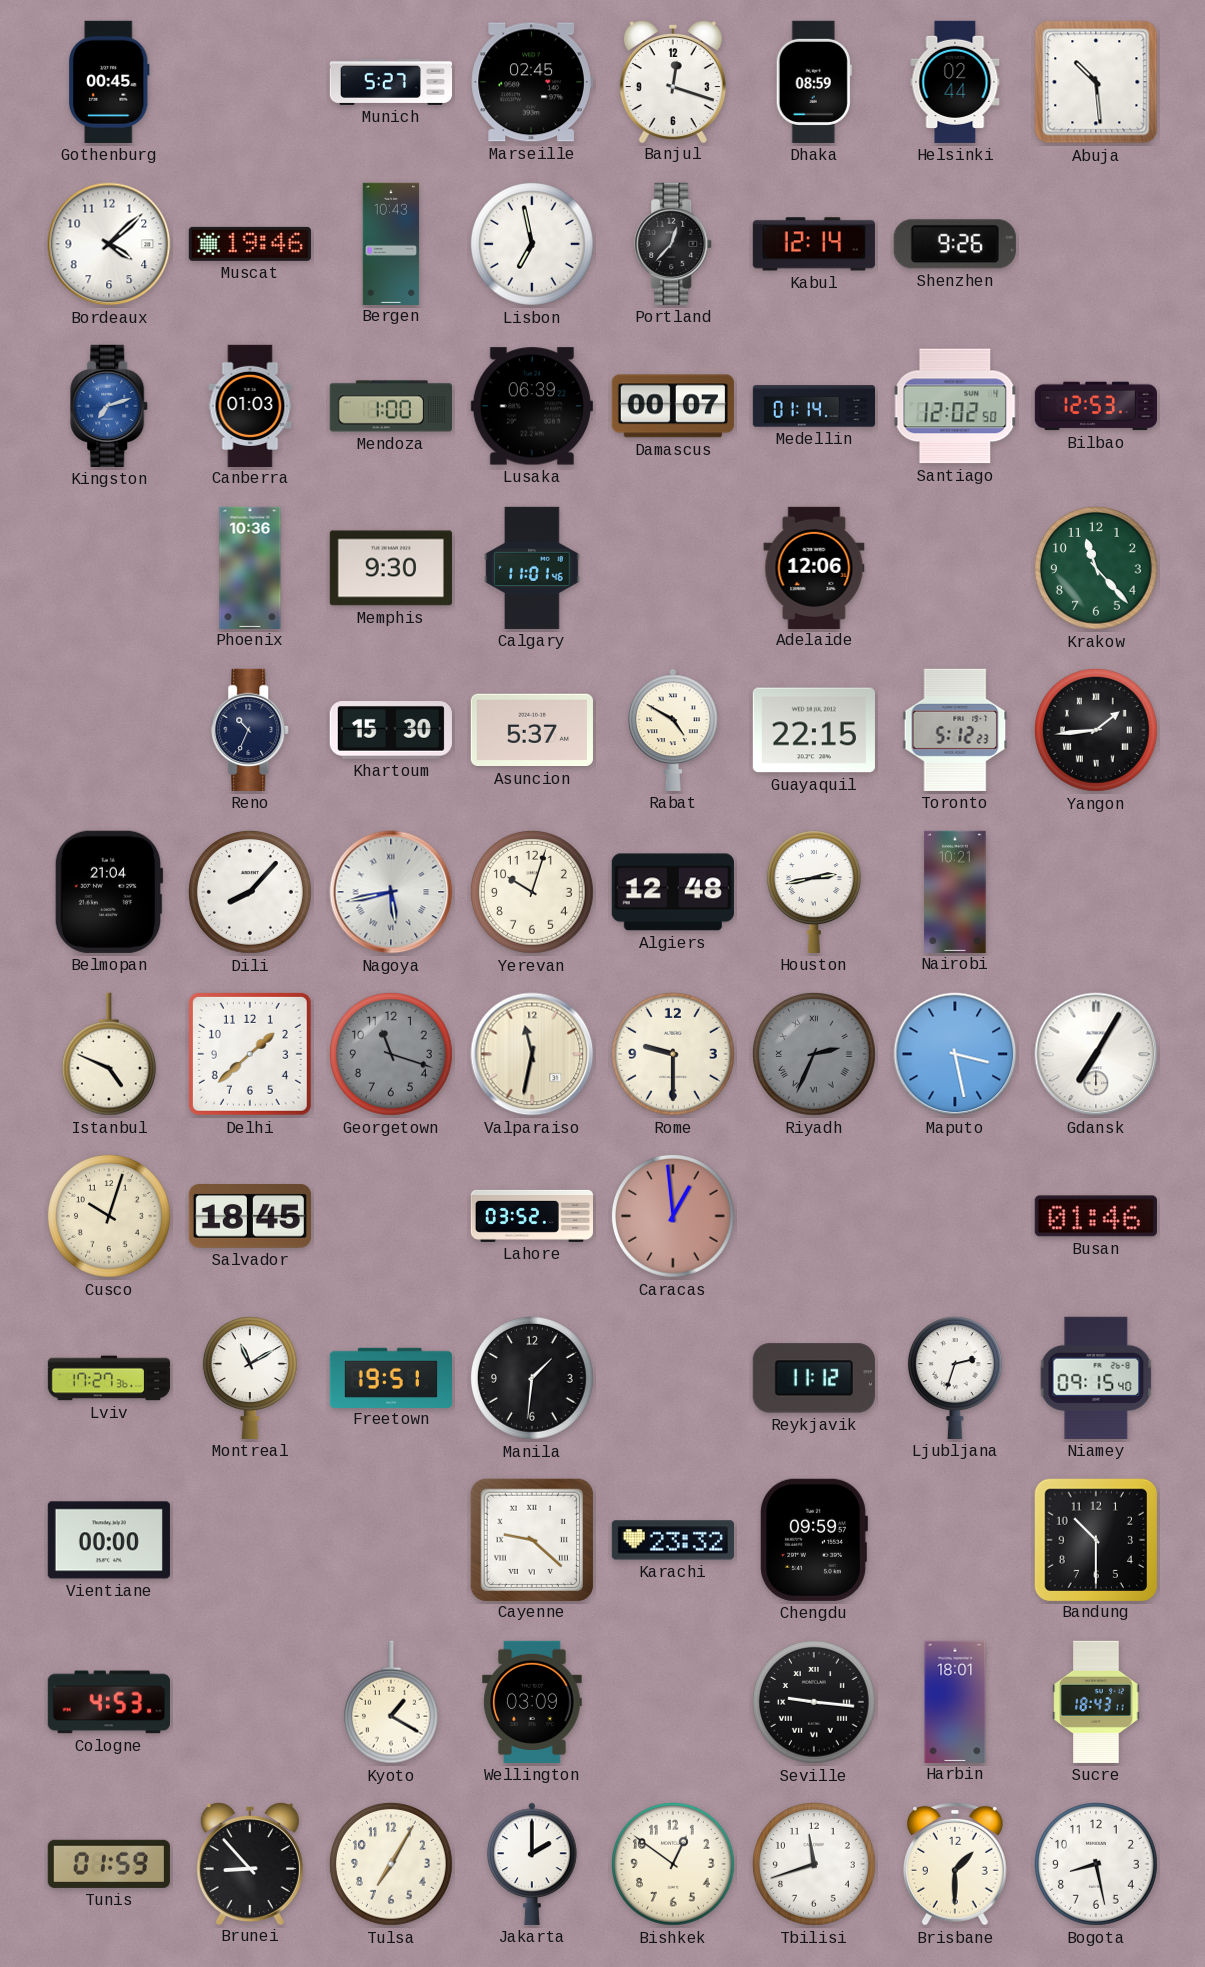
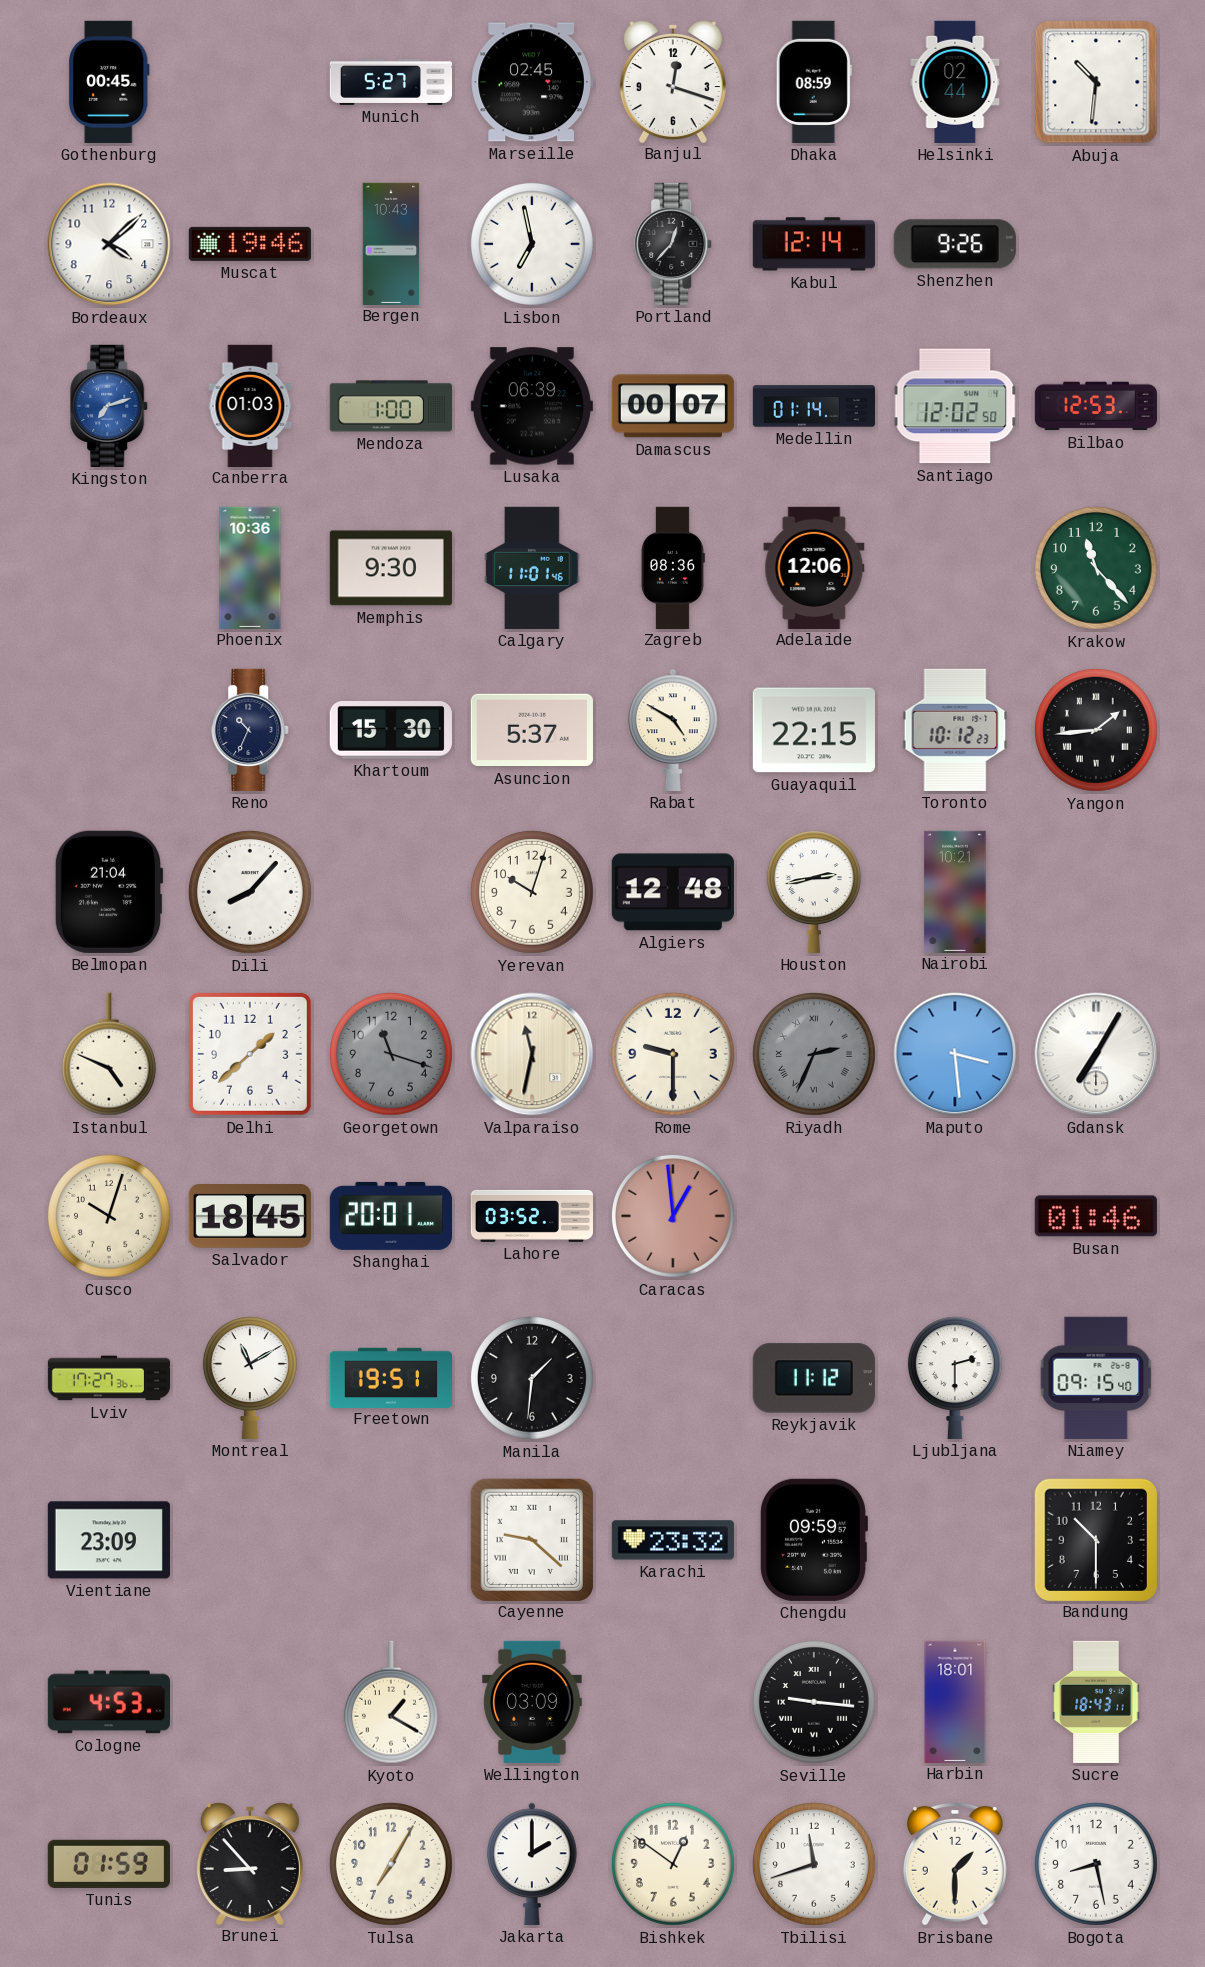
Abuja: 10:29 -> 10:31 (1096, 82)
Zagreb: none -> 08:36 (673, 567)
Toronto: 5:12 -> 10:12 (955, 730)
Nagoya: 5:43 -> none (391, 892)
Maputo: 3:28 -> 3:29 (955, 1054)
Shanghai: none -> 20:01 (391, 1216)
Ljubljana: 2:33 -> 2:30 (955, 1378)
Vientiane: 00:00 -> 23:09 (109, 1540)
